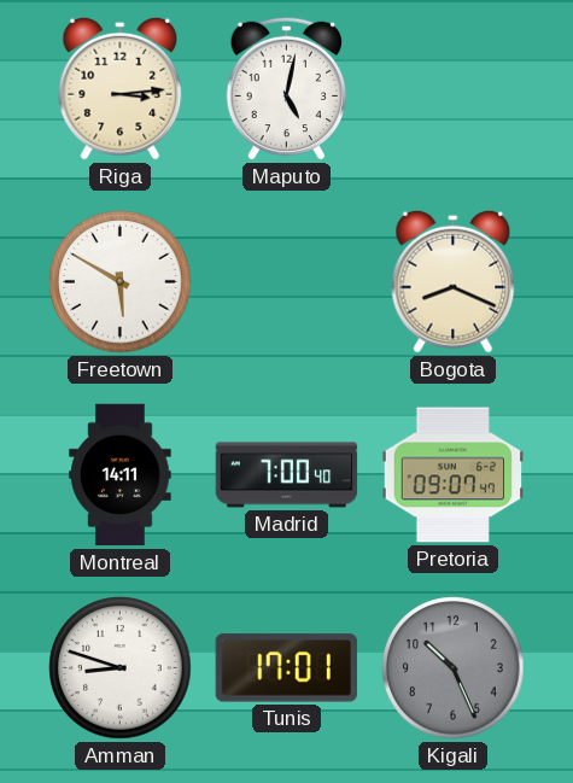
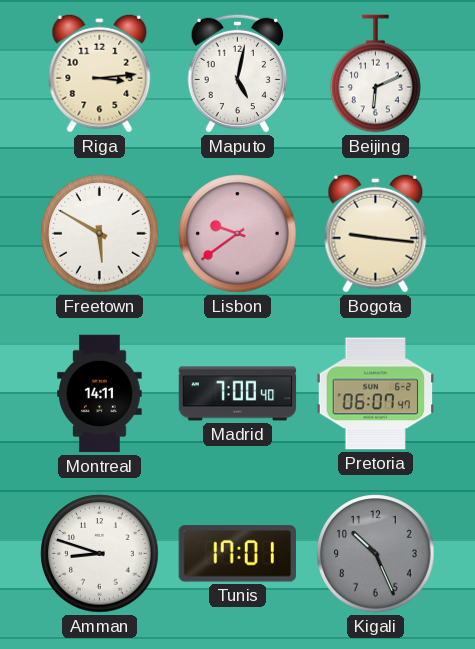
Beijing: none -> 6:11 (376, 74)
Lisbon: none -> 9:39 (238, 234)
Bogota: 8:19 -> 9:16 (376, 233)
Pretoria: 09:07 -> 06:07 (376, 394)
